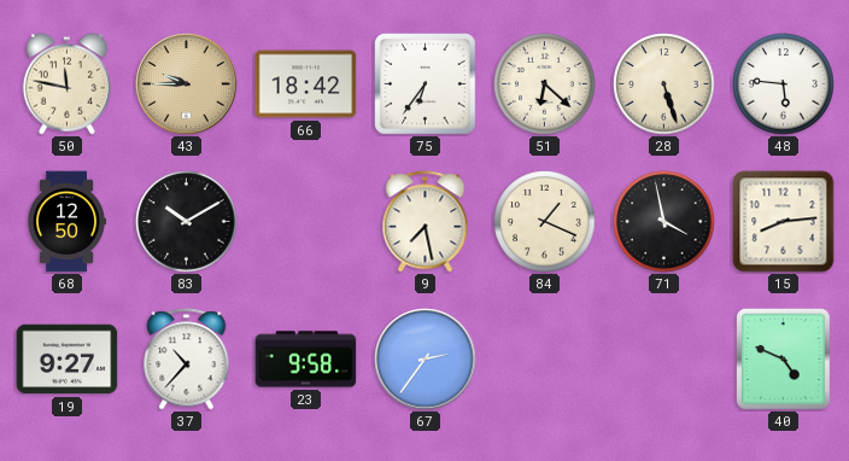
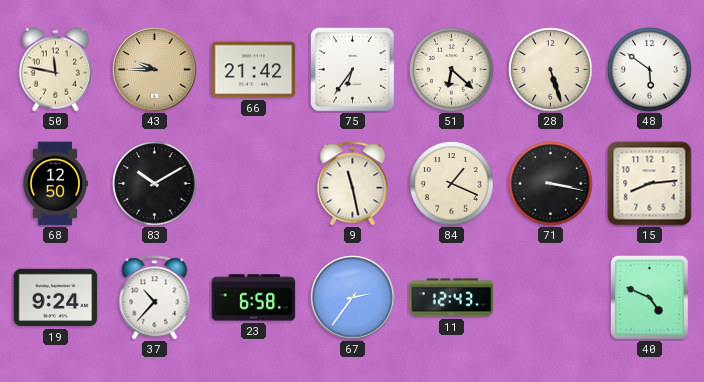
66: 18:42 -> 21:42 (254, 70)
48: 5:46 -> 5:51 (650, 70)
9: 7:28 -> 11:28 (353, 184)
71: 3:58 -> 3:17 (551, 184)
19: 9:27 -> 9:24 (56, 298)
23: 9:58 -> 6:58 (254, 298)
11: none -> 12:43 (452, 298)
